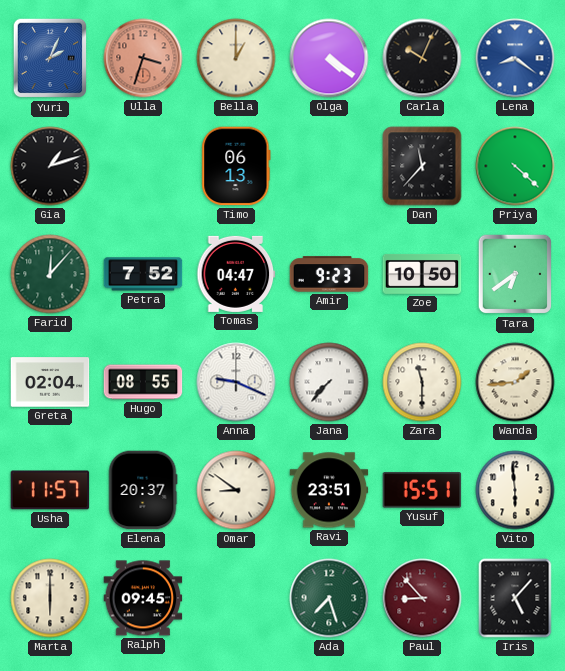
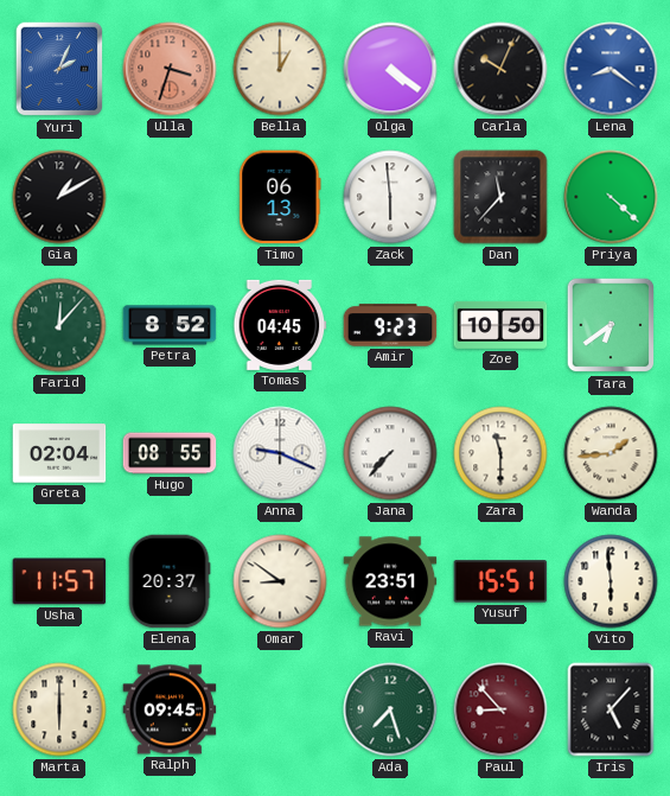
Gia: 1:12 -> 1:10 (59, 197)
Zack: none -> 5:59 (390, 197)
Petra: 7:52 -> 8:52 (170, 325)
Tomas: 04:47 -> 04:45 (280, 325)
